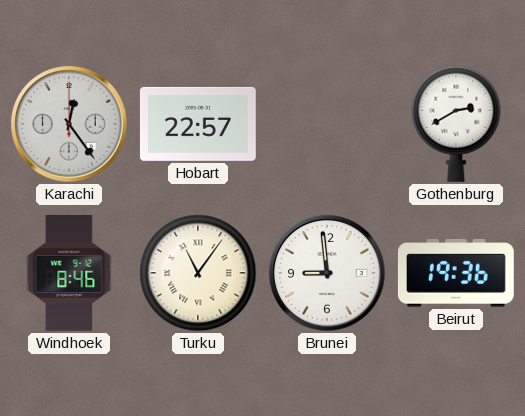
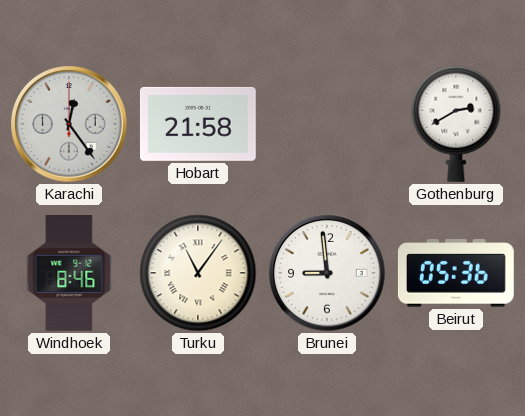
Hobart: 22:57 -> 21:58 (198, 124)
Beirut: 19:36 -> 05:36 (456, 274)
